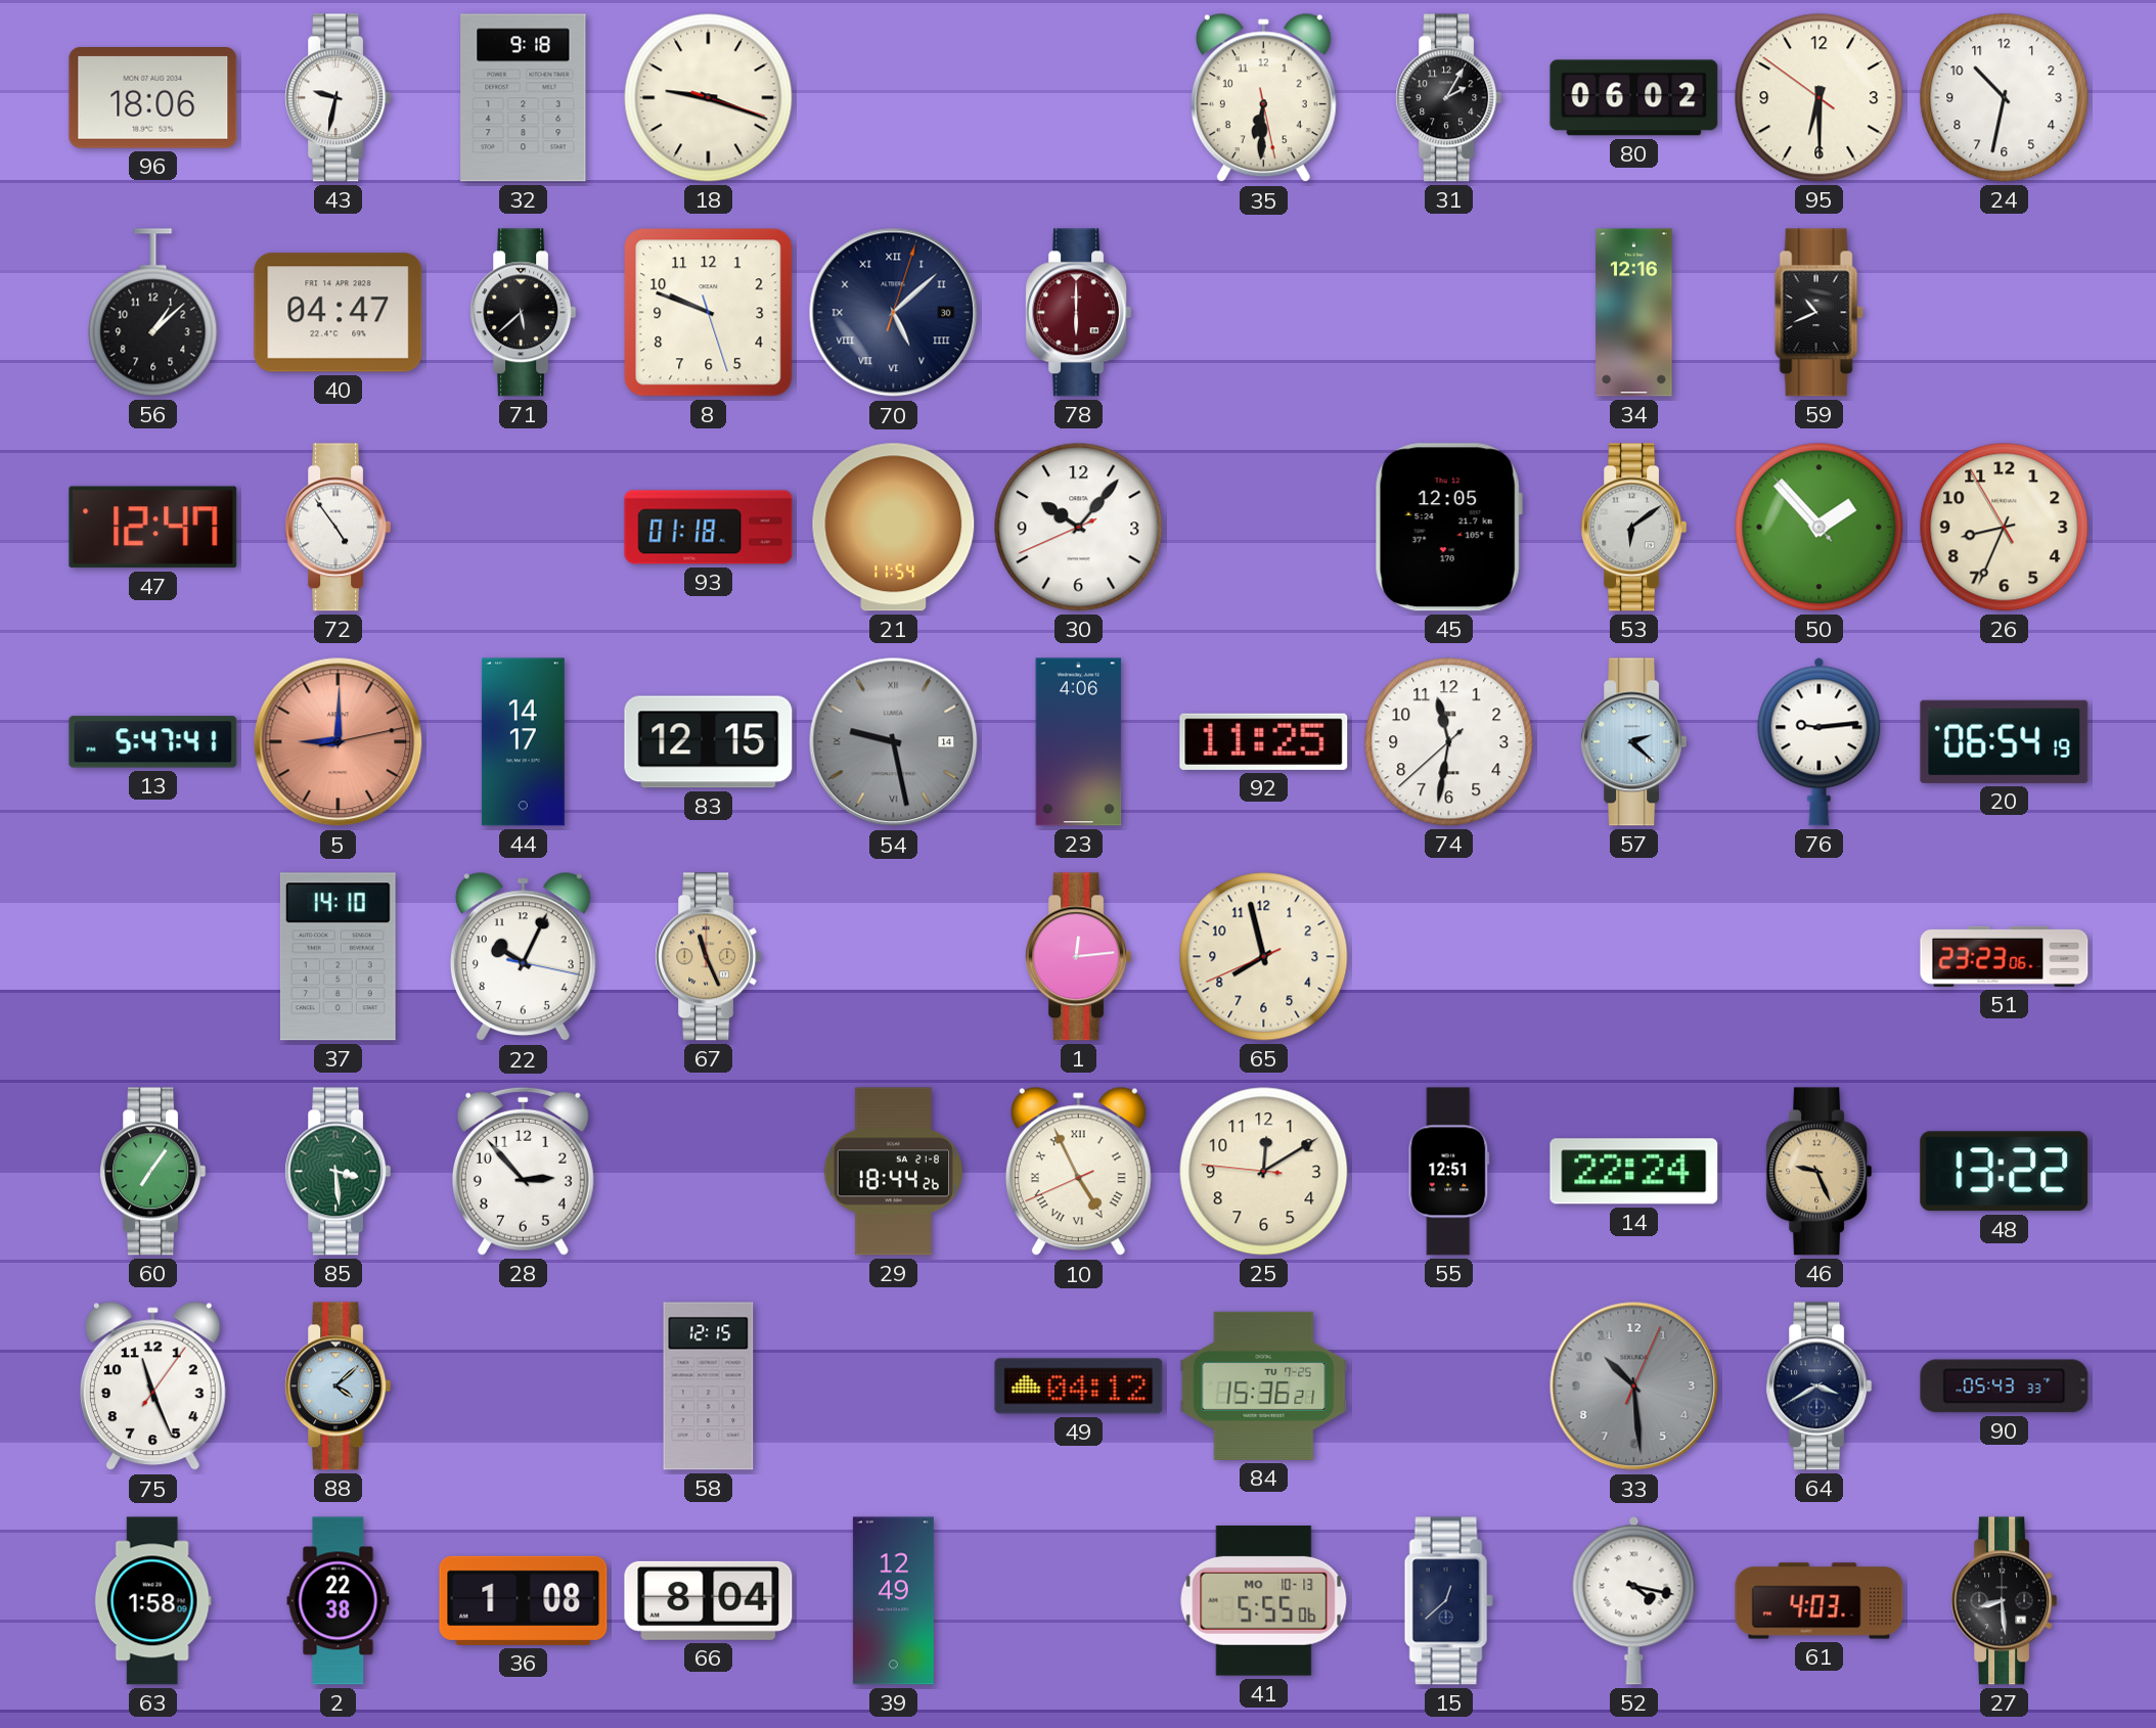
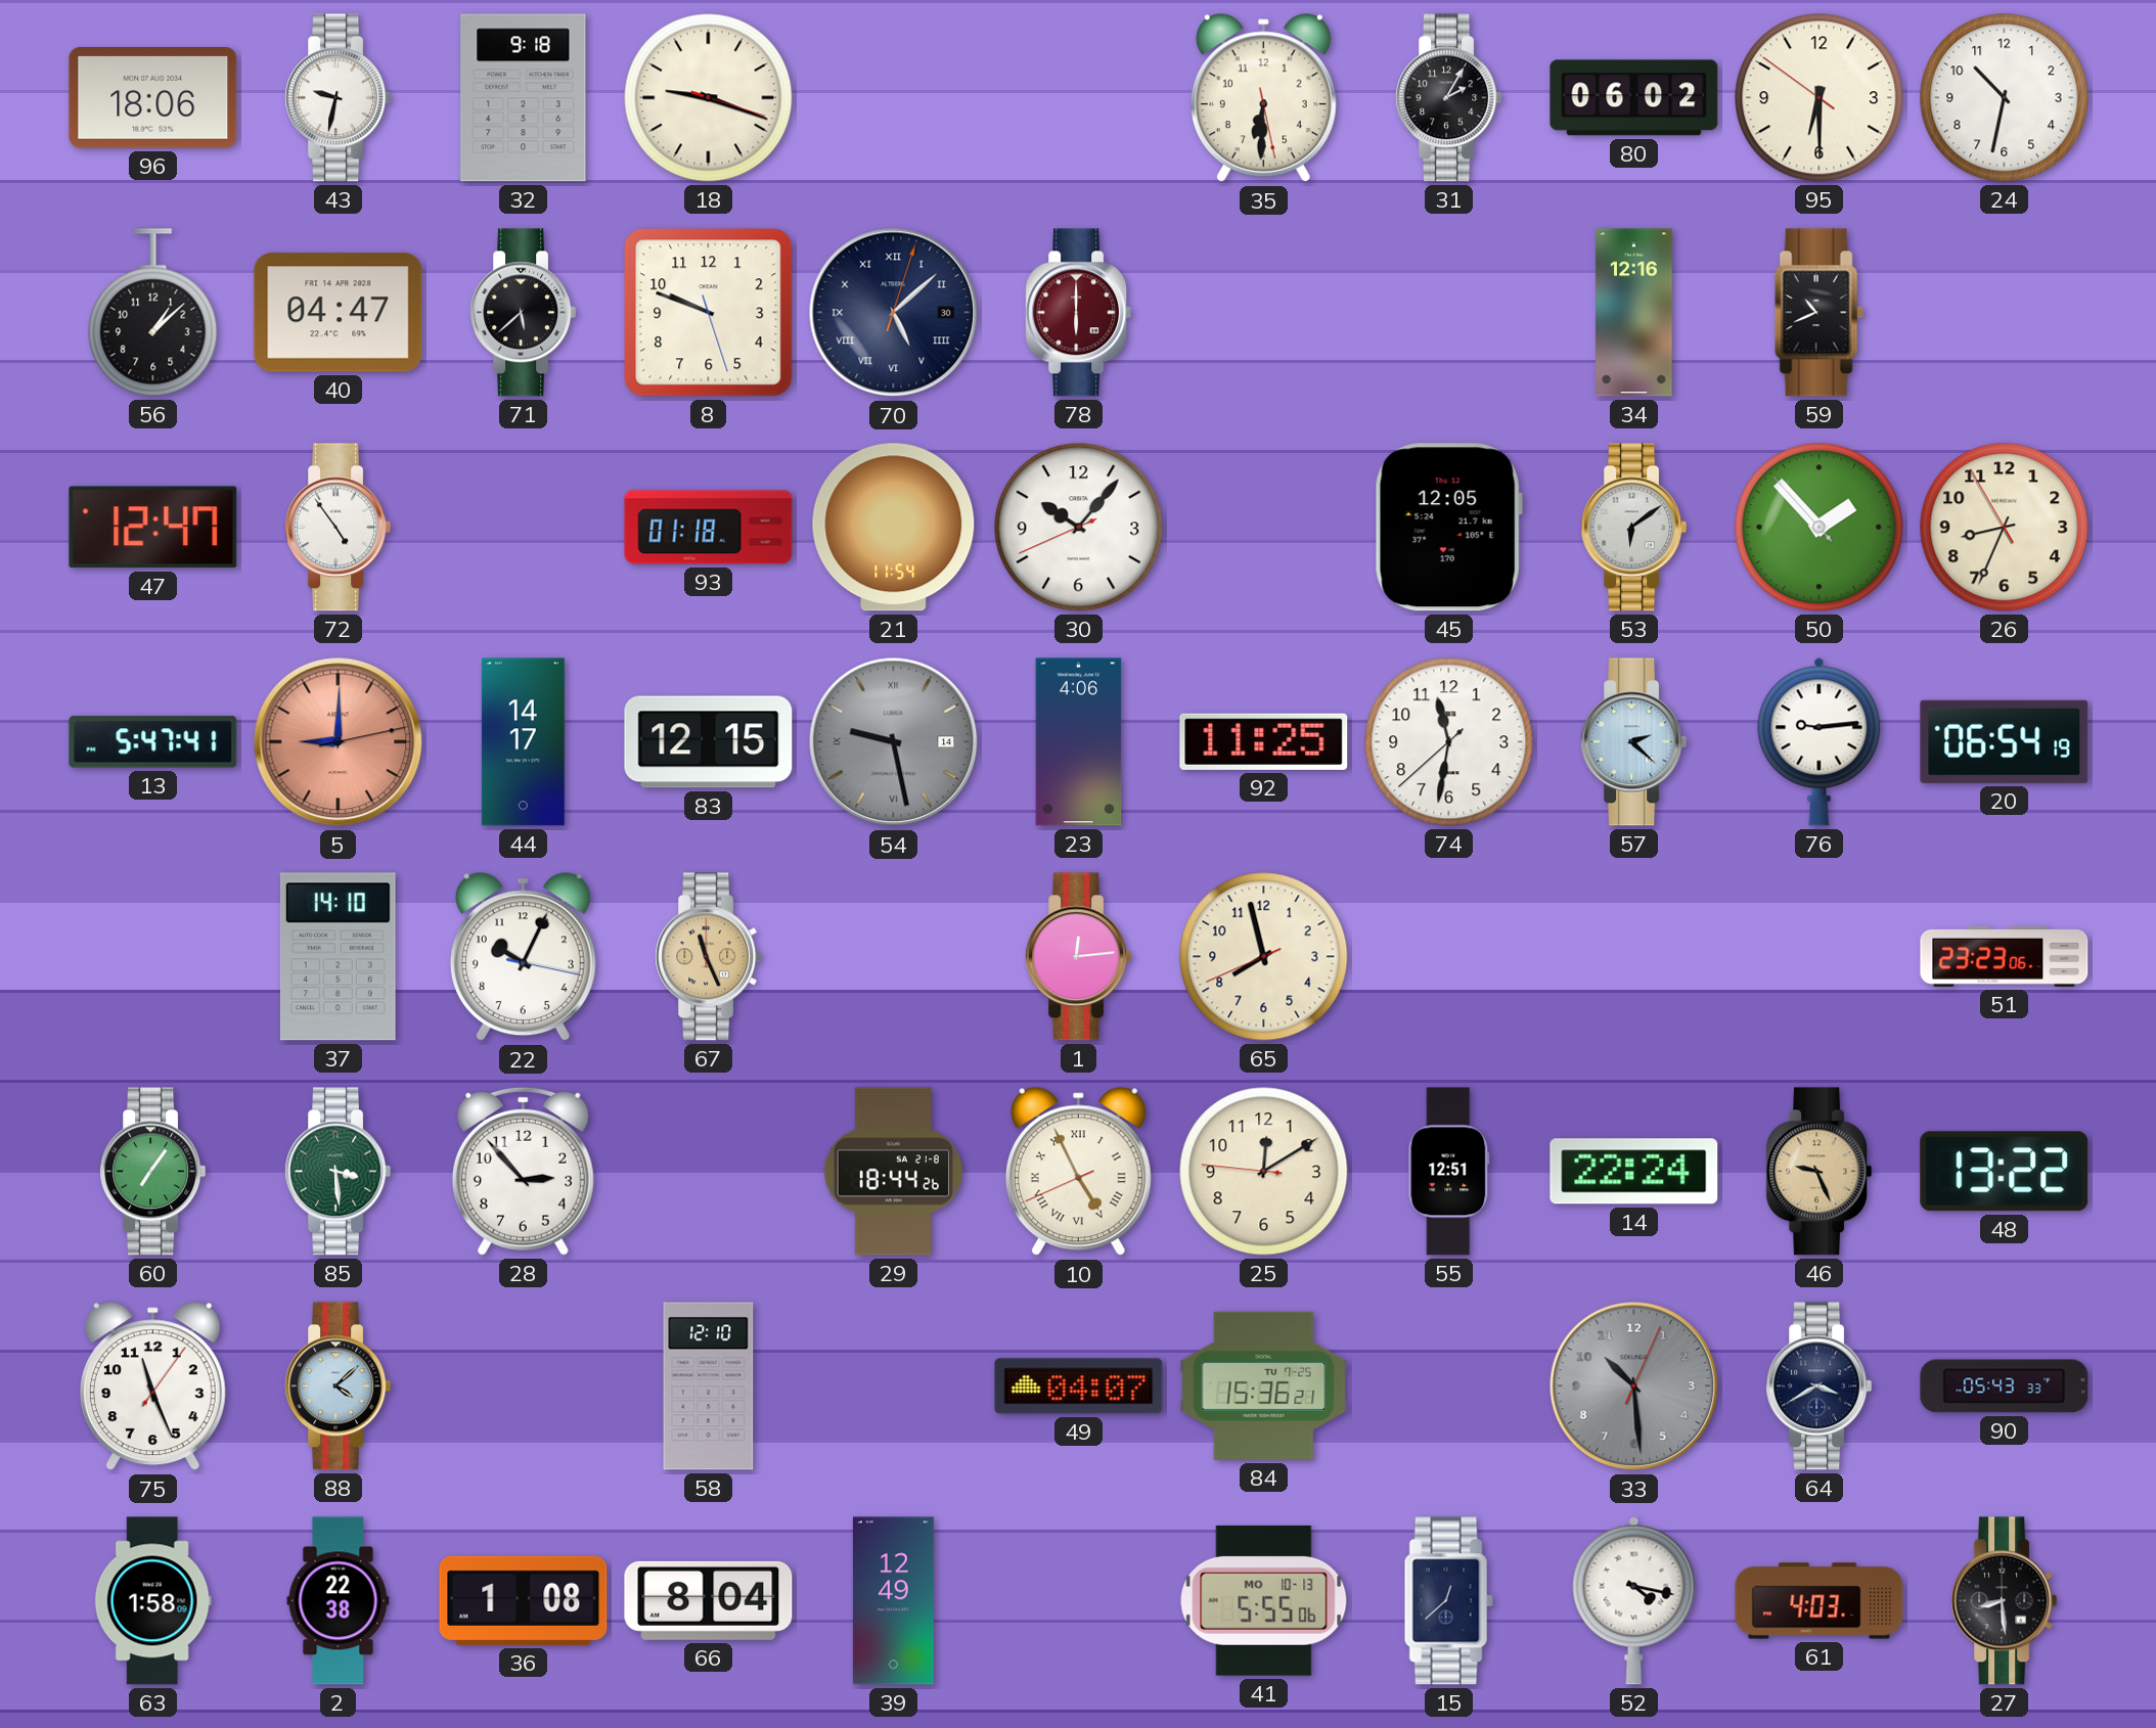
58: 12:15 -> 12:10 (709, 1386)
49: 04:12 -> 04:07 (1079, 1386)
